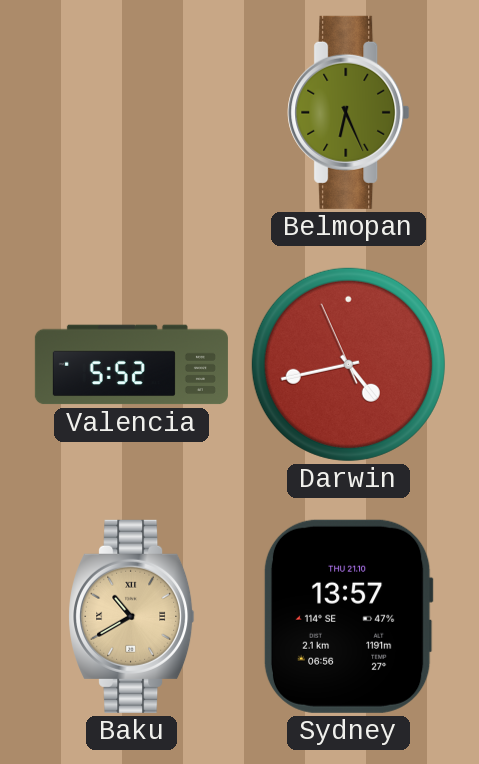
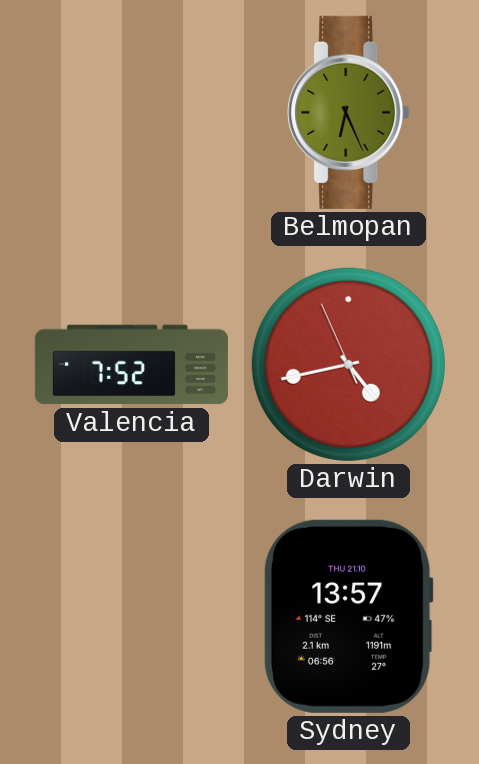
Valencia: 5:52 -> 7:52 (131, 365)
Baku: 10:40 -> none (132, 616)
